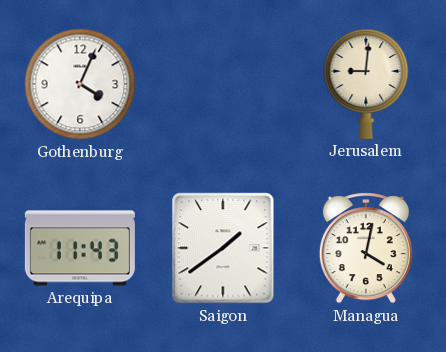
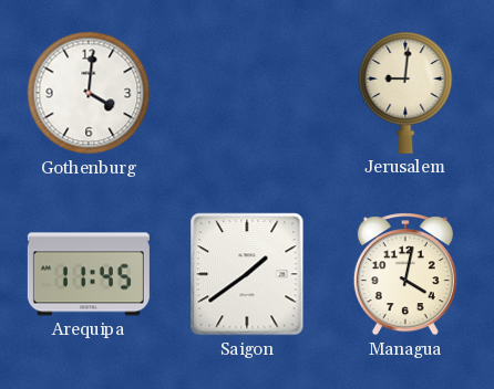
Gothenburg: 4:04 -> 4:01 (89, 93)
Arequipa: 11:43 -> 11:45 (89, 274)
